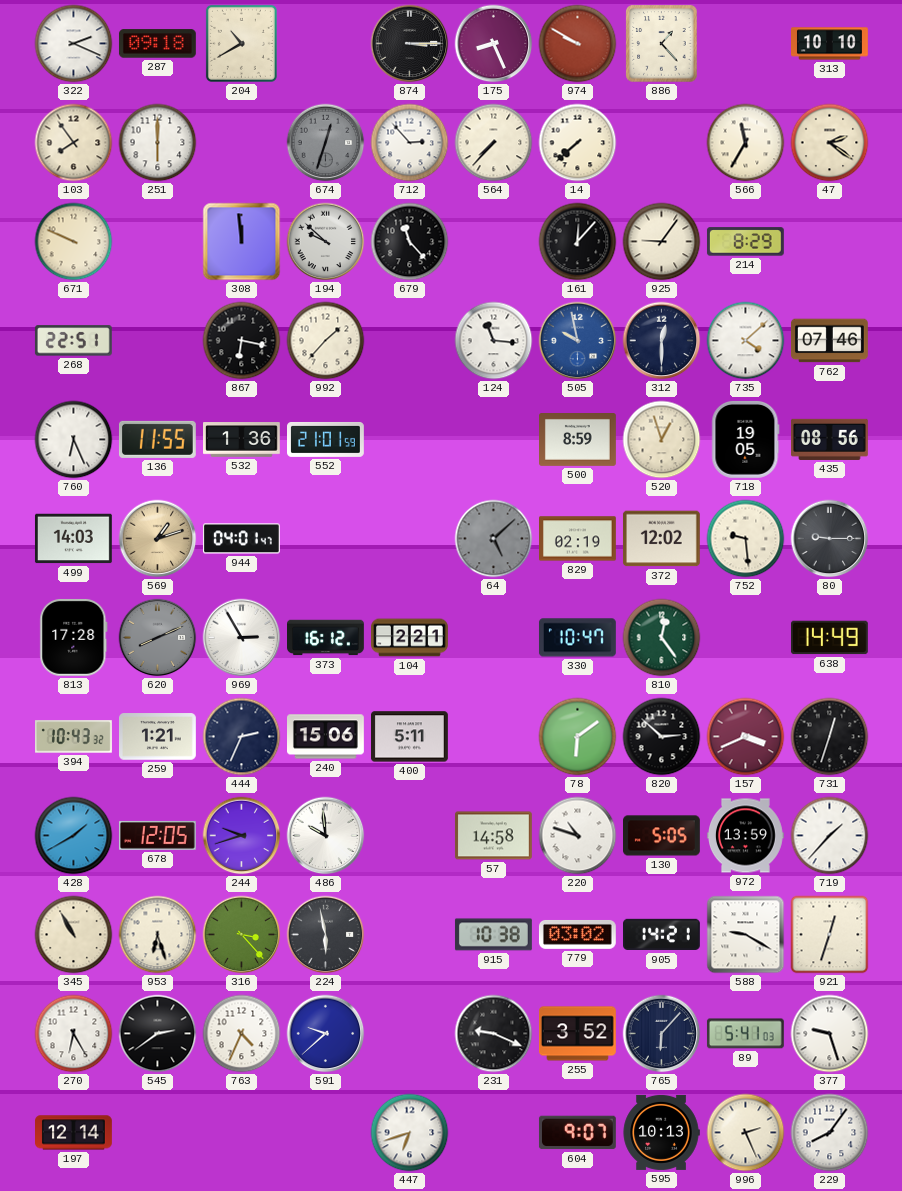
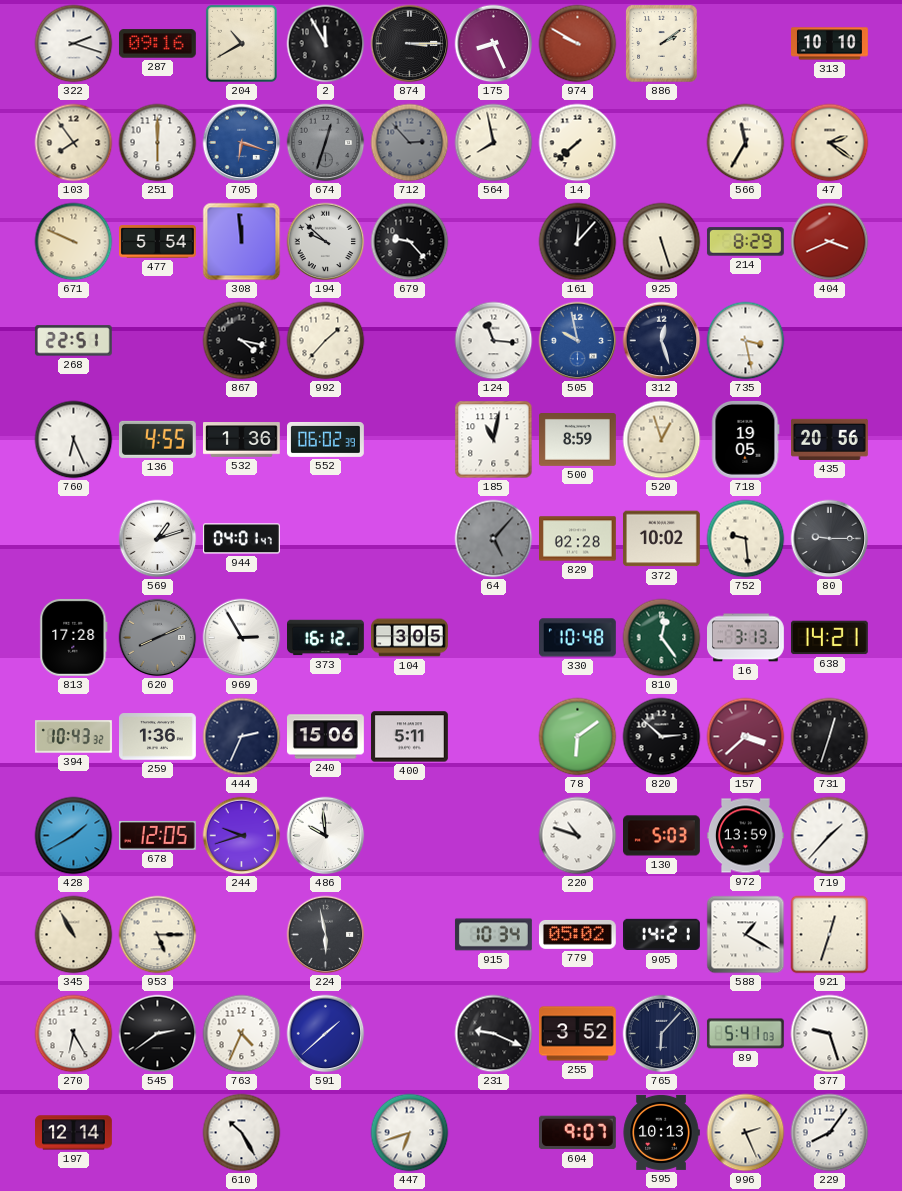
322: 2:19 -> 2:18 (74, 44)
287: 09:18 -> 09:16 (157, 44)
2: none -> 11:55 (326, 44)
886: 1:23 -> 2:09 (662, 44)
705: none -> 6:18 (242, 143)
712 dial: white -> grey (410, 143)
564: 7:37 -> 7:58 (494, 143)
477: none -> 5:54 (158, 242)
679: 11:23 -> 9:23 (410, 242)
925: 9:06 -> 5:27 (662, 242)
404: none -> 3:41 (830, 242)
867: 6:17 -> 4:17 (242, 341)
312: 12:30 -> 12:27 (662, 341)
735: 4:08 -> 3:28 (746, 341)
762: 07:46 -> none (829, 341)
136: 11:55 -> 4:55 (157, 439)
552: 21:01 -> 06:02 (326, 439)
185: none -> 11:02 (494, 440)
435: 08:56 -> 20:56 (830, 439)
499: 14:03 -> none (73, 539)
569 dial: champagne -> white (158, 539)
64: 5:08 -> 5:07 (494, 539)
829: 02:19 -> 02:28 (578, 539)
372: 12:02 -> 10:02 (661, 539)
104: 2:21 -> 3:05 (410, 638)
330: 10:47 -> 10:48 (577, 638)
16: none -> 3:13 (746, 638)
638: 14:49 -> 14:21 (829, 638)
259: 1:21 -> 1:36 (158, 737)
157: 3:41 -> 3:38 (746, 737)
57: 14:58 -> none (493, 836)
130: 5:05 -> 5:03 (662, 836)
953: 6:27 -> 5:15 (158, 935)
316: 3:23 -> none (242, 935)
915: 10:38 -> 10:34 (494, 935)
779: 03:02 -> 05:02 (577, 934)
588: 9:20 -> 1:20 (746, 935)
591: 9:38 -> 1:38 (326, 1034)
610: none -> 10:25 (242, 1133)
